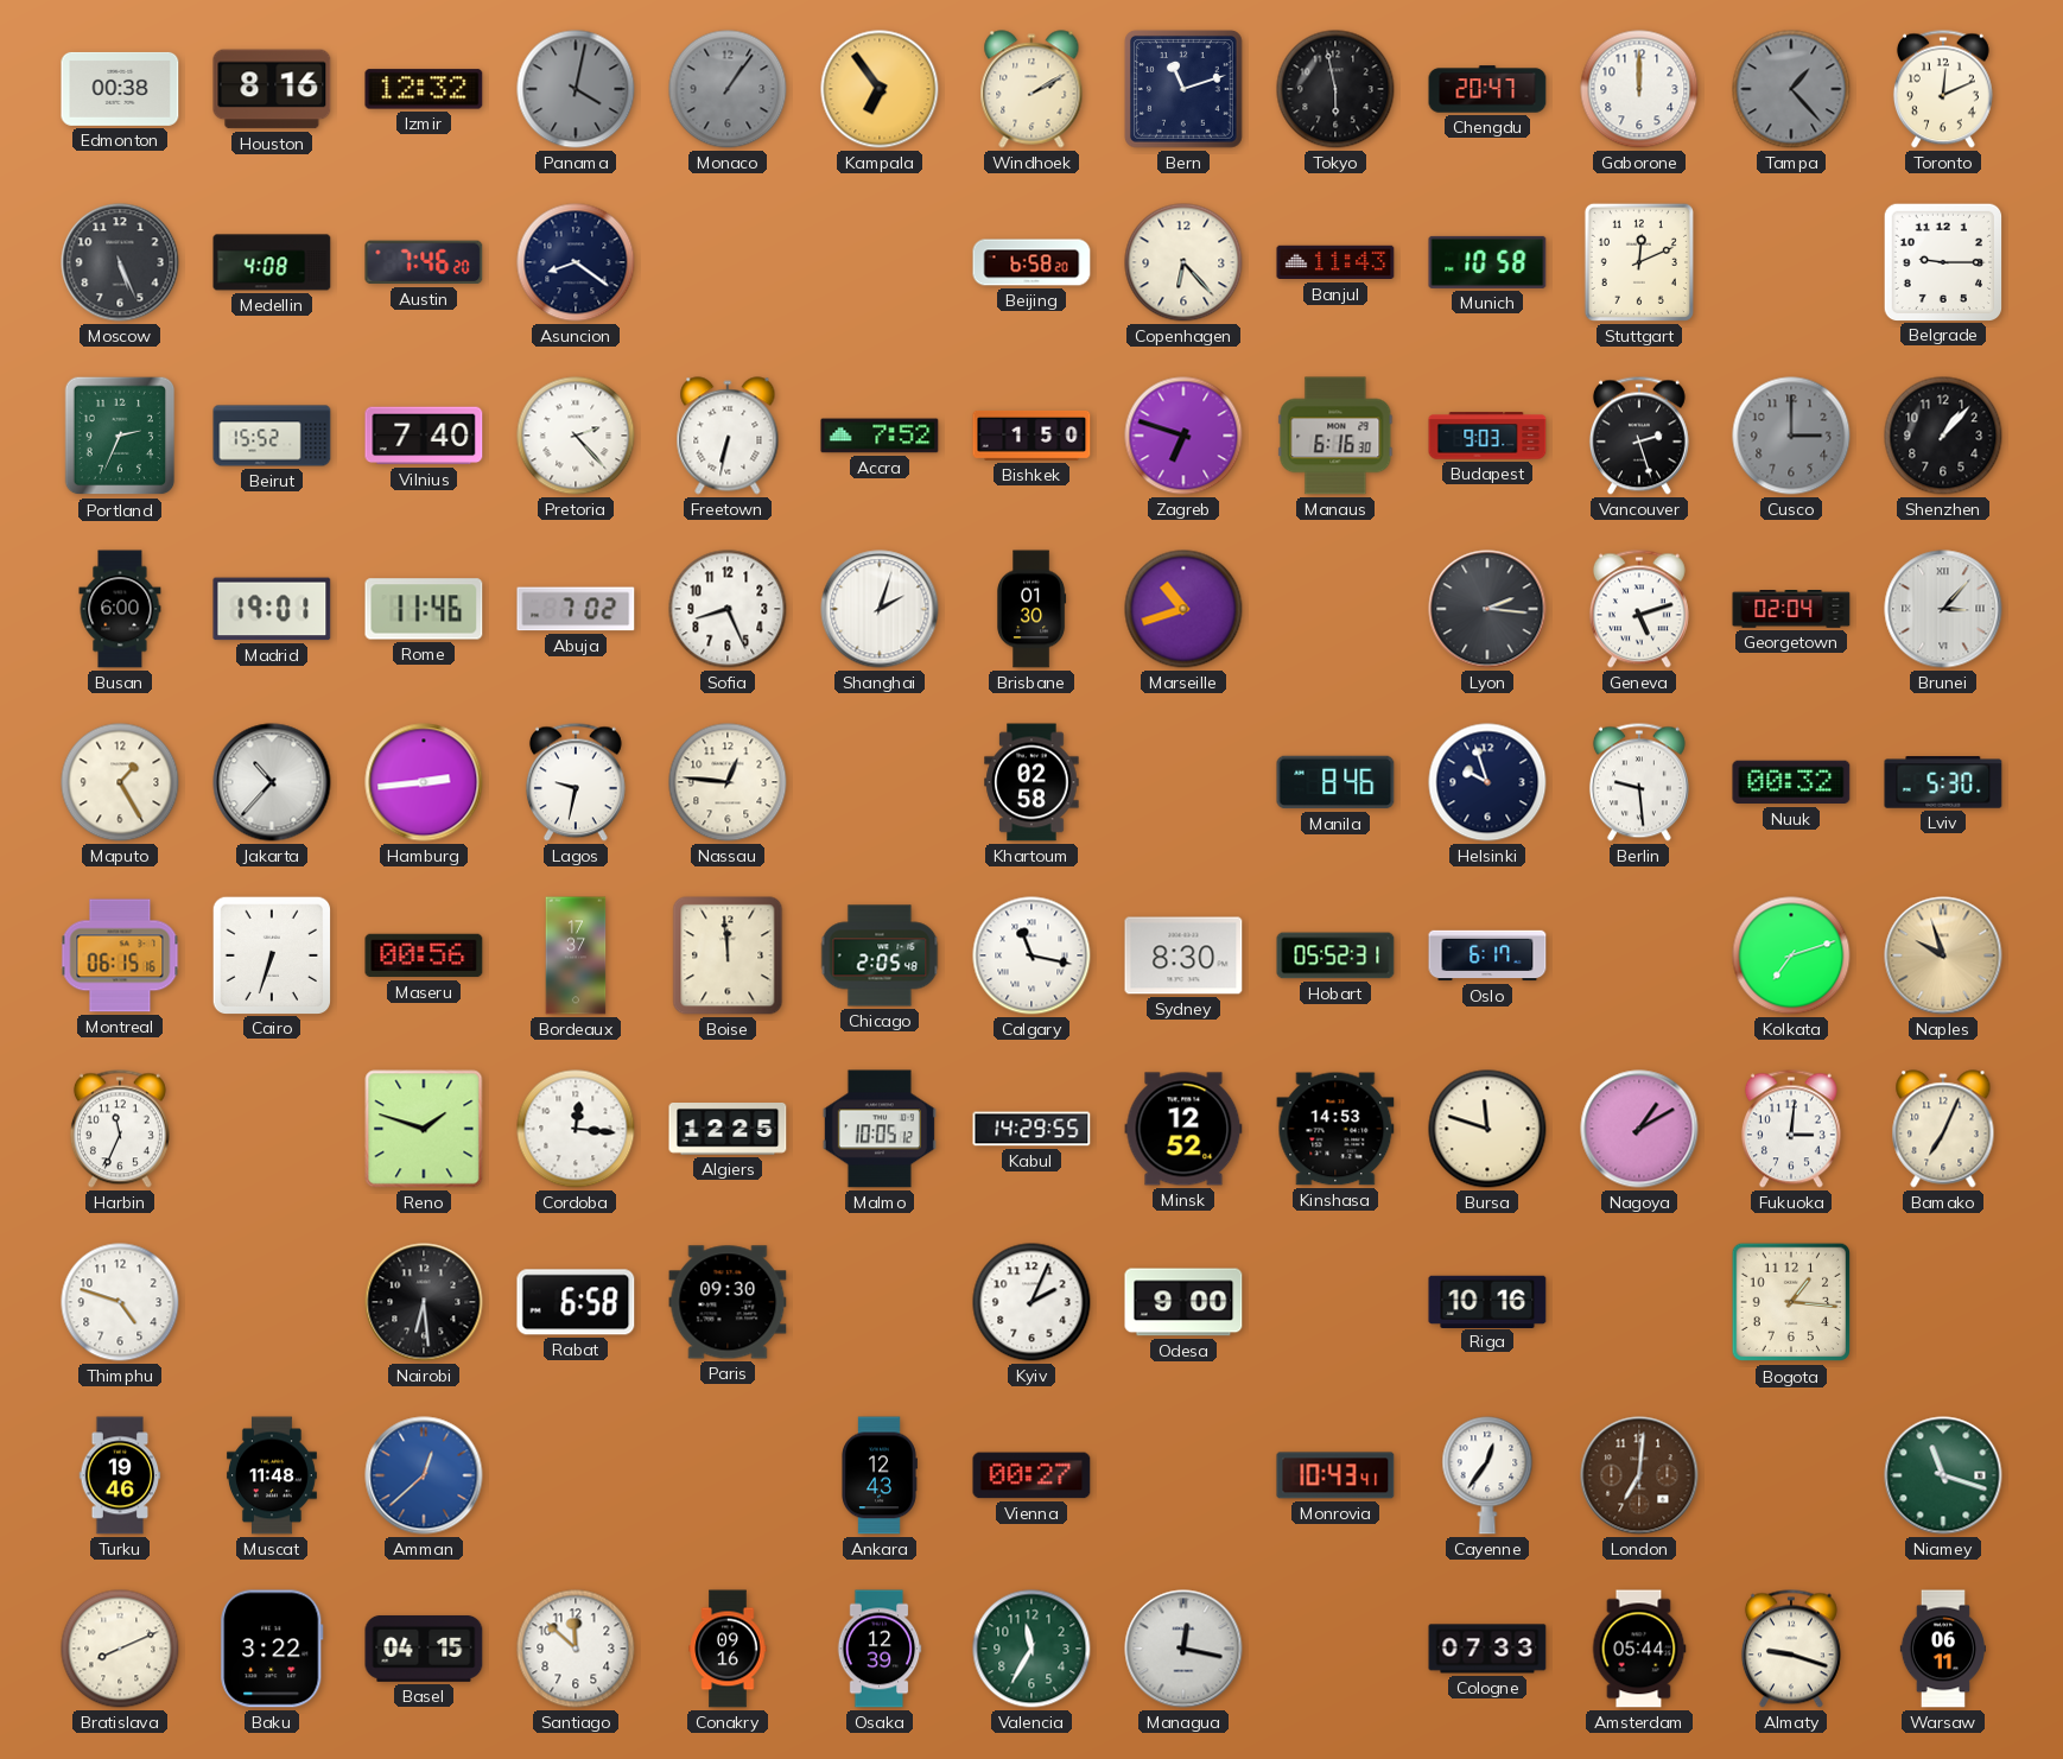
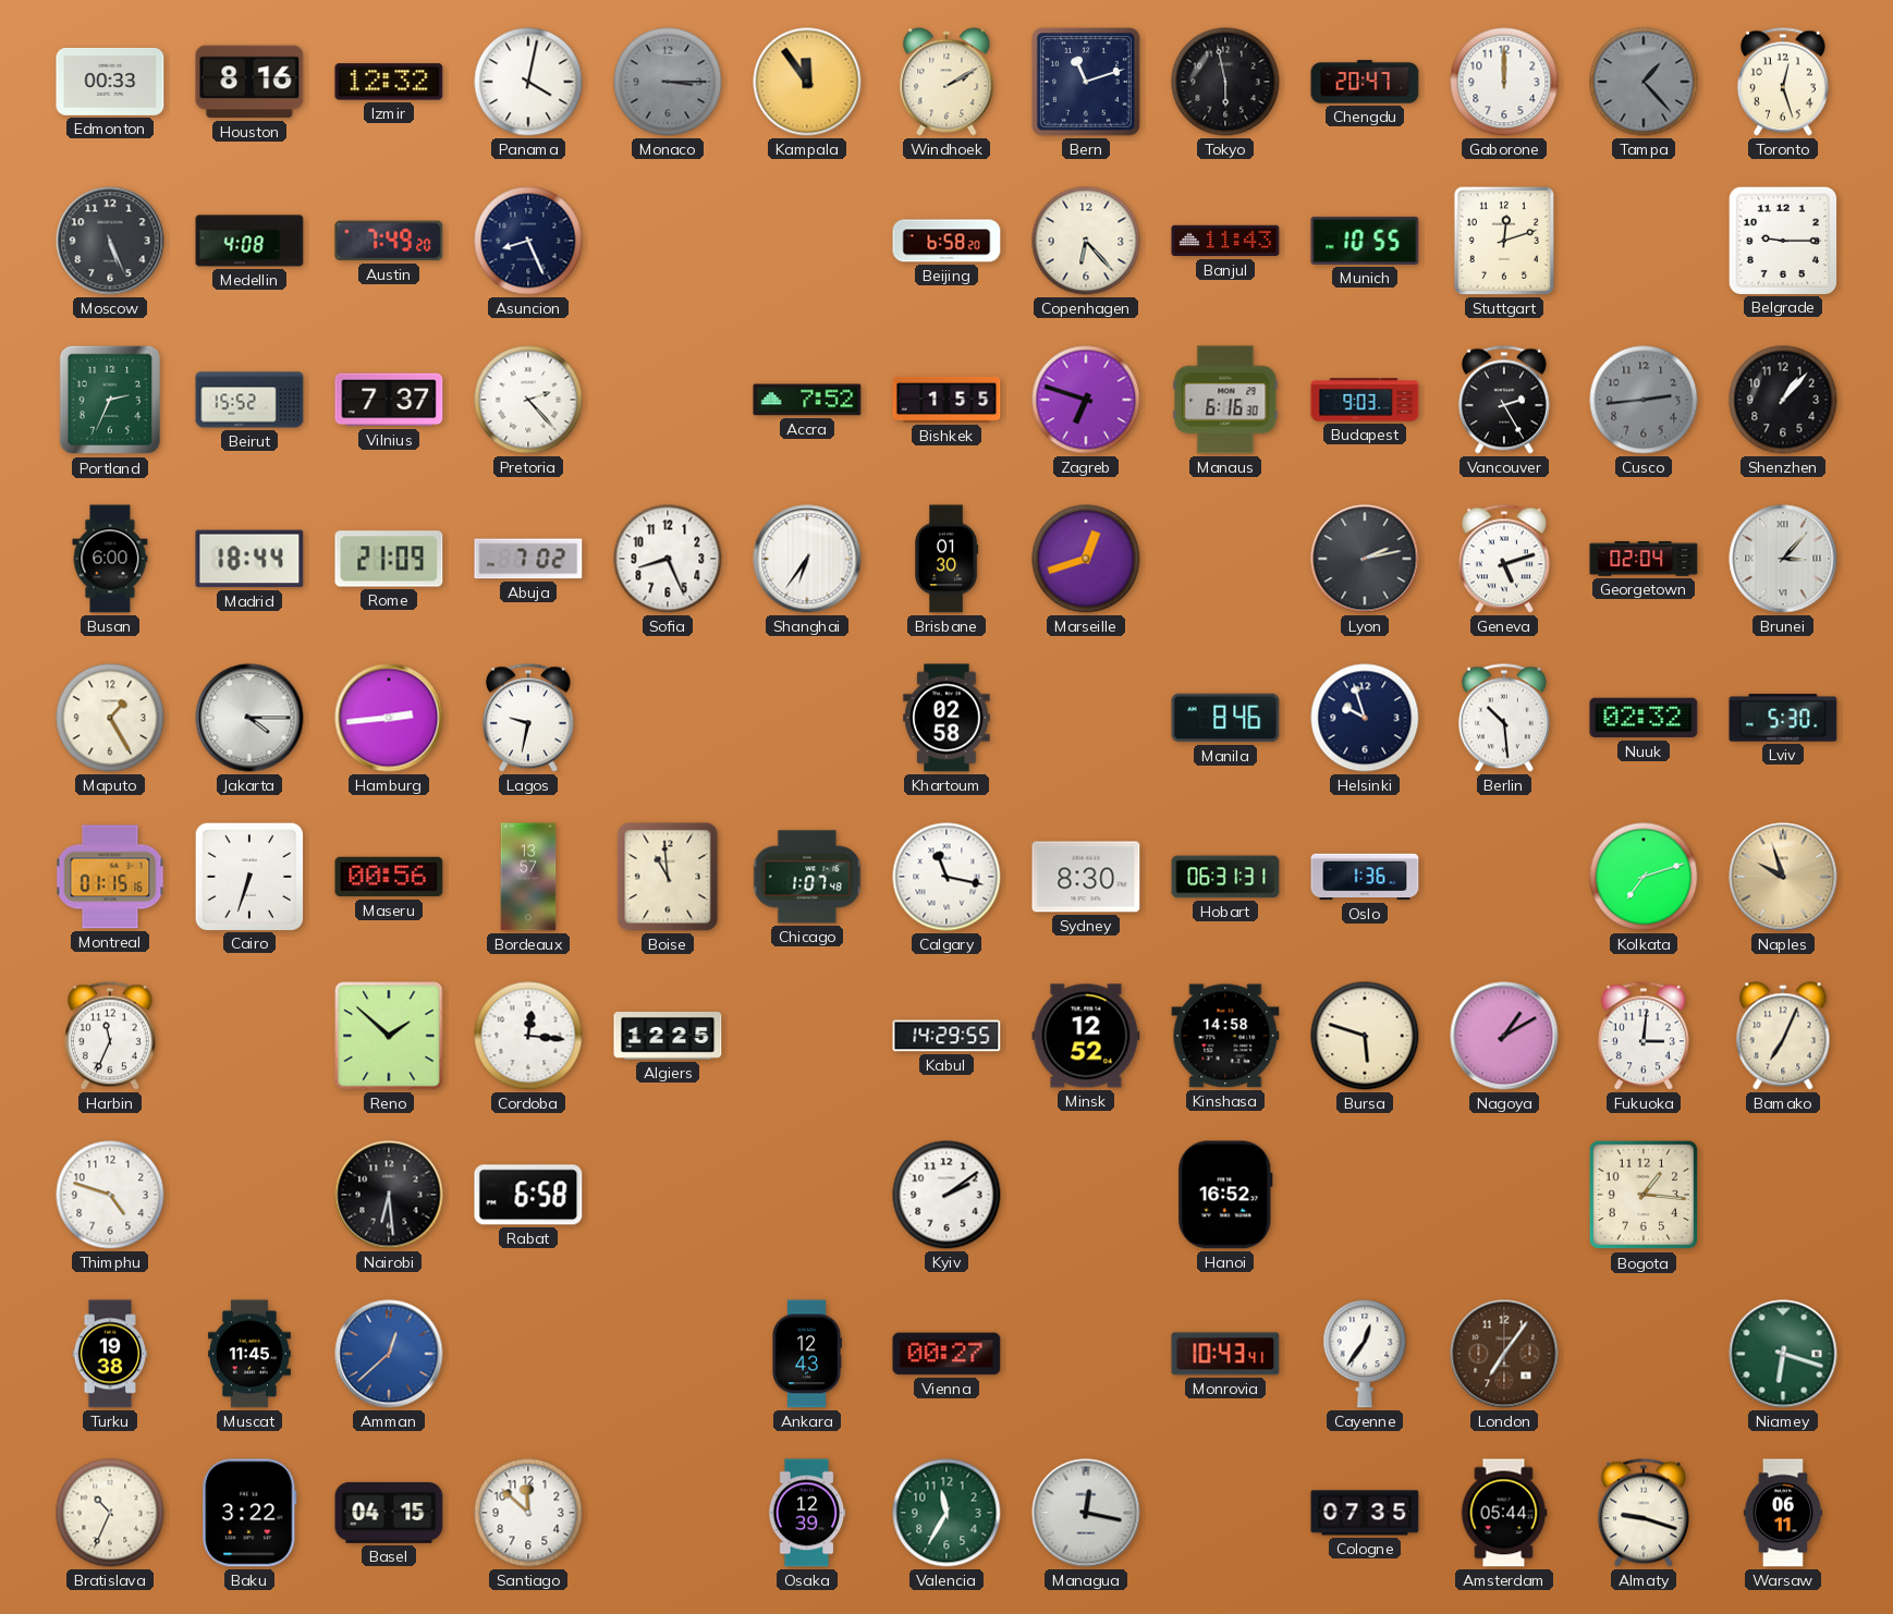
Edmonton: 00:38 -> 00:33 (110, 82)
Panama dial: grey -> white (528, 82)
Monaco: 1:06 -> 3:15 (668, 82)
Kampala: 6:54 -> 11:54 (807, 82)
Toronto: 12:11 -> 12:27 (1783, 82)
Austin: 7:46 -> 7:49 (389, 241)
Asuncion: 8:21 -> 8:26 (528, 241)
Munich: 10:58 -> 10:55 (1365, 241)
Stuttgart: 12:11 -> 12:12 (1504, 241)
Vilnius: 7:40 -> 7:37 (389, 400)
Freetown: 6:32 -> none (728, 436)
Bishkek: 1:50 -> 1:55 (946, 400)
Vancouver: 2:27 -> 2:25 (1504, 400)
Cusco: 3:00 -> 2:44 (1644, 400)
Madrid: 19:01 -> 18:44 (249, 559)
Rome: 11:46 -> 21:09 (389, 559)
Shanghai: 2:03 -> 6:36 (807, 559)
Marseille: 10:42 -> 12:42 (1086, 559)
Lyon: 2:16 -> 2:13 (1365, 559)
Jakarta: 10:37 -> 4:15 (249, 718)
Nassau: 12:46 -> none (728, 782)
Berlin: 9:29 -> 10:29 (1504, 718)
Nuuk: 00:32 -> 02:32 (1644, 718)
Montreal: 06:15 -> 01:15 (110, 877)
Bordeaux: 17:37 -> 13:57 (528, 877)
Boise: 11:59 -> 10:59 (668, 877)
Chicago: 2:05 -> 1:07 (807, 877)
Hobart: 05:52 -> 06:31 (1225, 877)
Oslo: 6:17 -> 1:36 (1365, 877)
Reno: 1:48 -> 1:52 (389, 1036)
Malmo: 10:05 -> none (880, 1129)
Kinshasa: 14:53 -> 14:58 (1225, 1036)
Bursa: 11:48 -> 5:48 (1365, 1036)
Paris: 09:30 -> none (728, 1302)
Kyiv: 2:04 -> 2:09 (946, 1195)
Odesa: 9:00 -> none (1183, 1302)
Hanoi: none -> 16:52 (1225, 1195)
Riga: 10:16 -> none (1487, 1301)
Turku: 19:46 -> 19:38 (110, 1354)
Muscat: 11:48 -> 11:45 (249, 1354)
London: 7:01 -> 7:06 (1504, 1354)
Niamey: 11:18 -> 6:18 (1783, 1354)
Bratislava: 8:11 -> 10:34 (110, 1513)
Conakry: 09:16 -> none (728, 1649)
Cologne: 07:33 -> 07:35 (1365, 1513)
